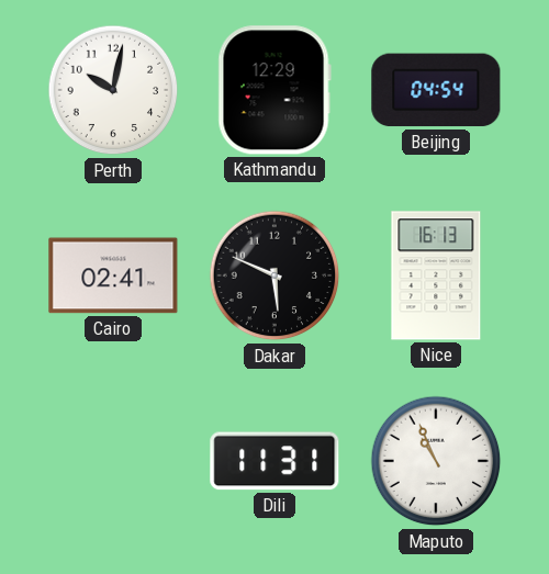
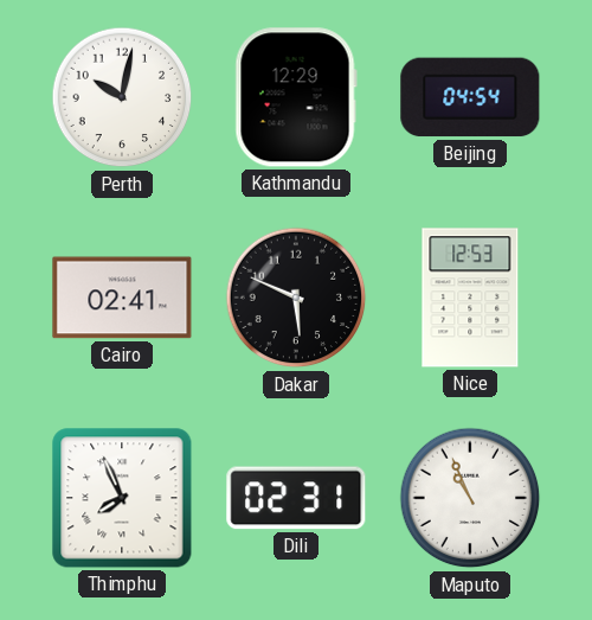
Nice: 16:13 -> 12:53 (470, 298)
Thimphu: none -> 7:56 (122, 498)
Dili: 11:31 -> 02:31 (296, 498)
